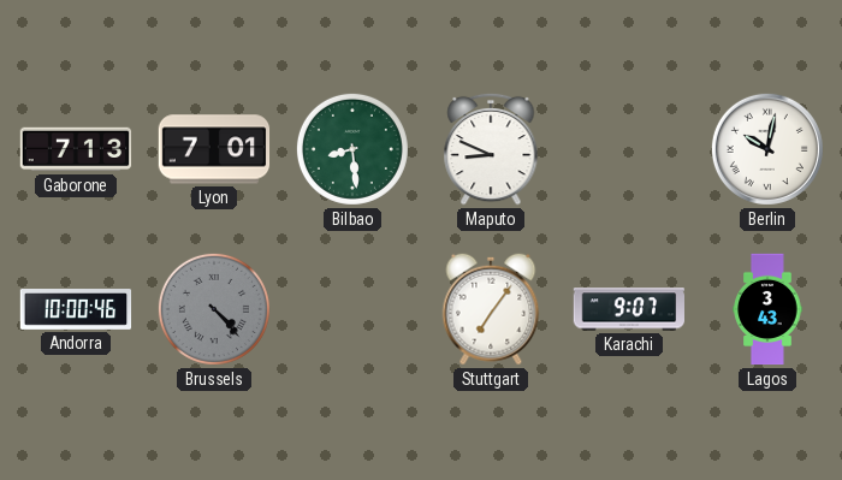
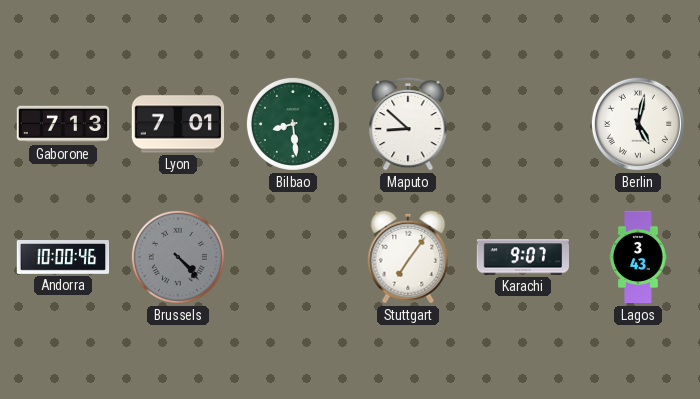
Maputo: 8:49 -> 8:52 (408, 124)
Berlin: 10:02 -> 5:02 (638, 124)
